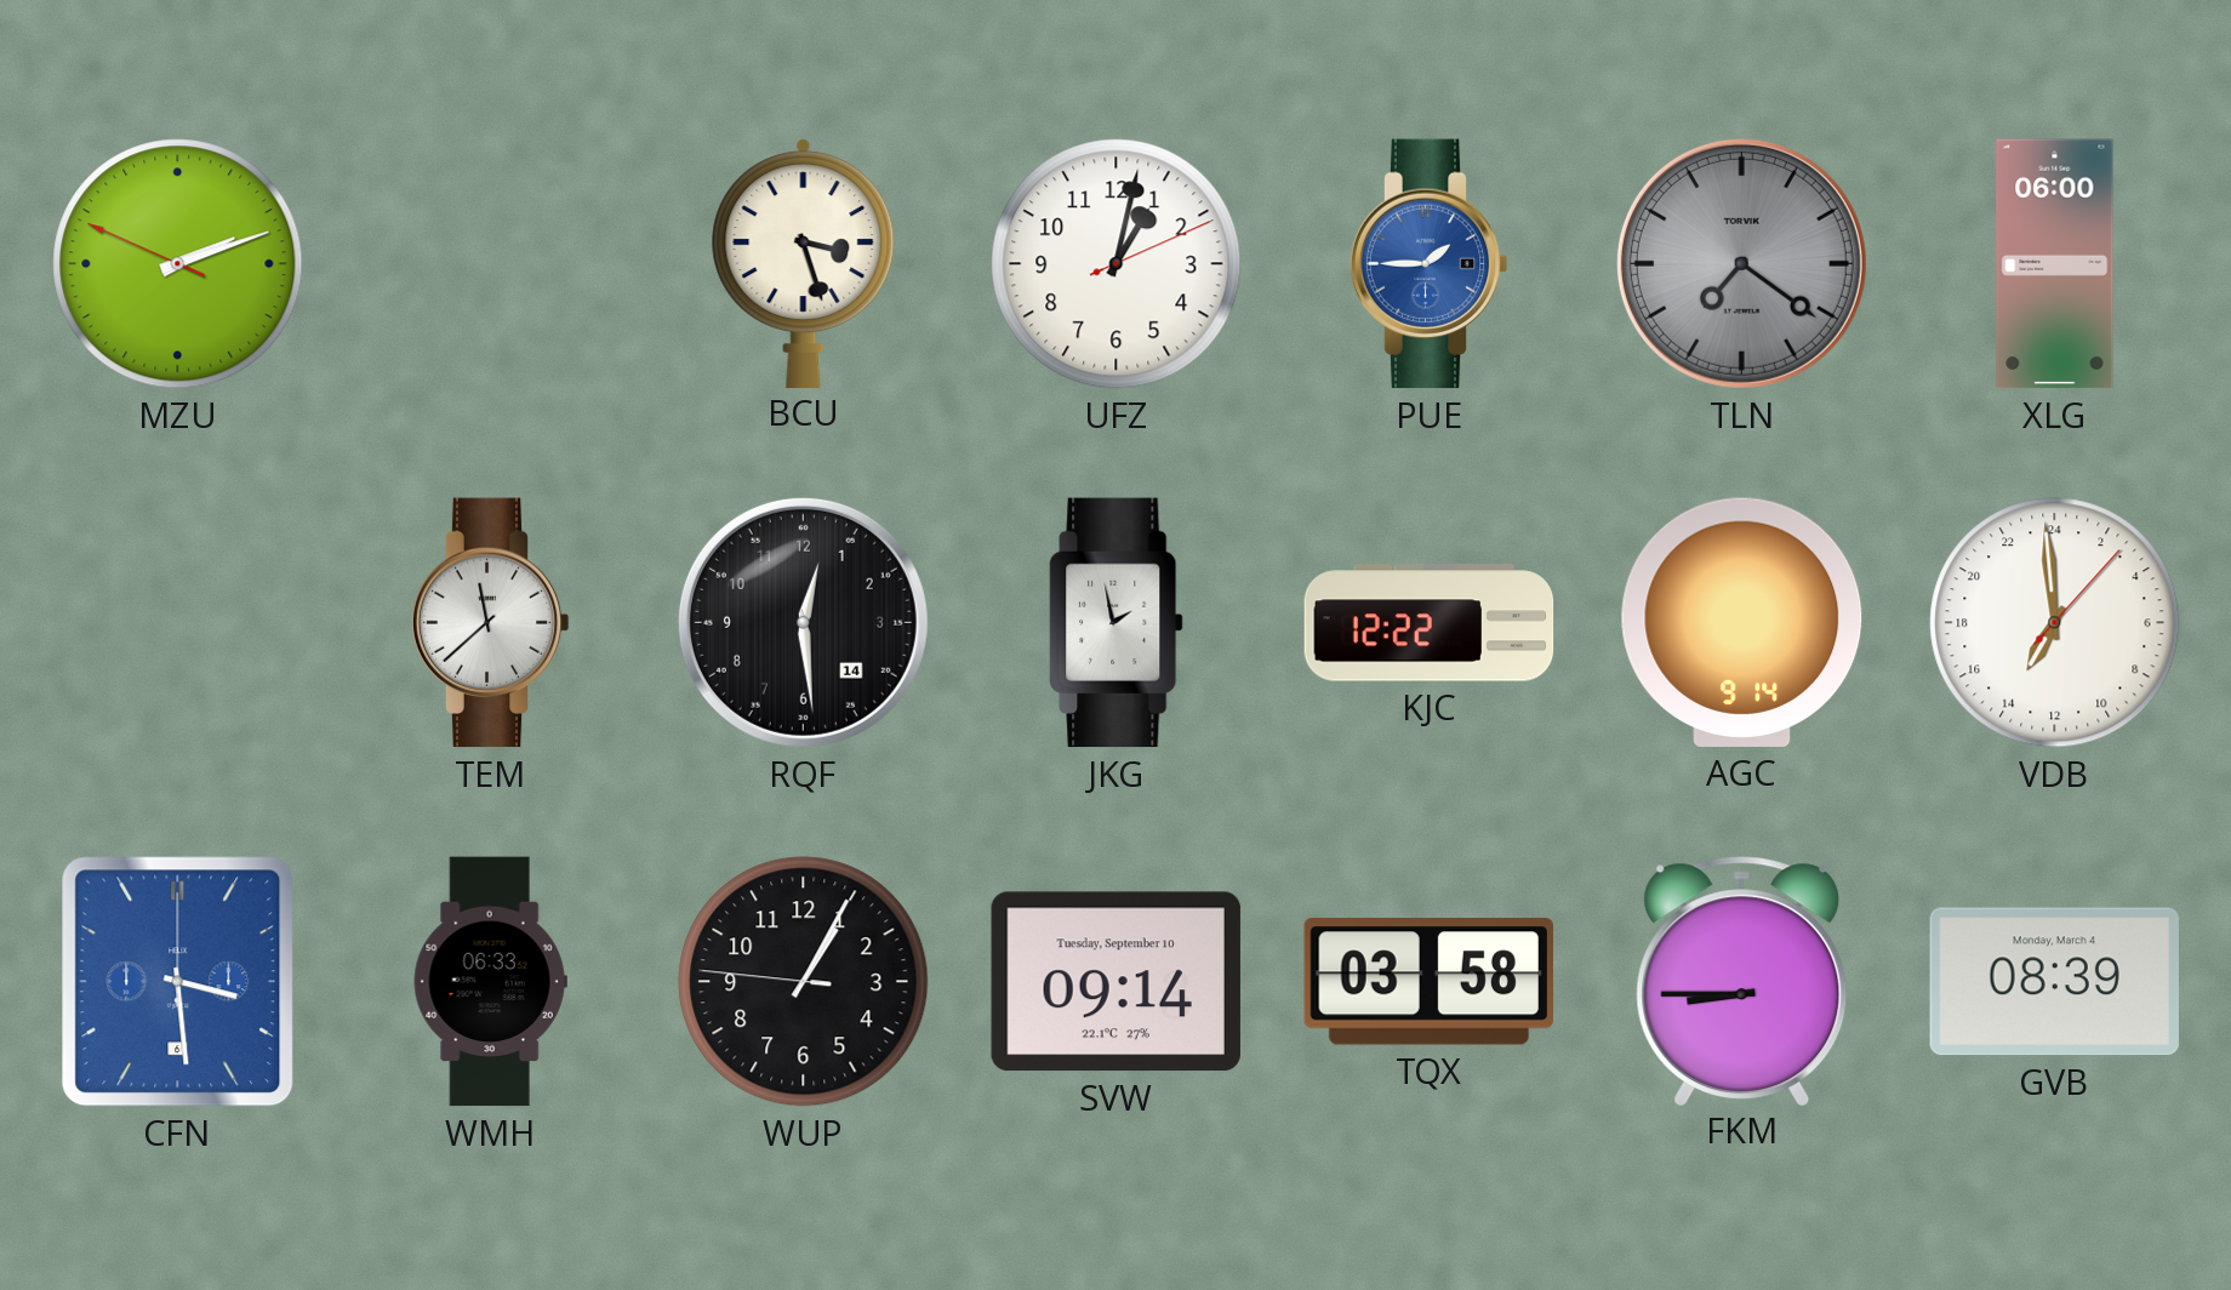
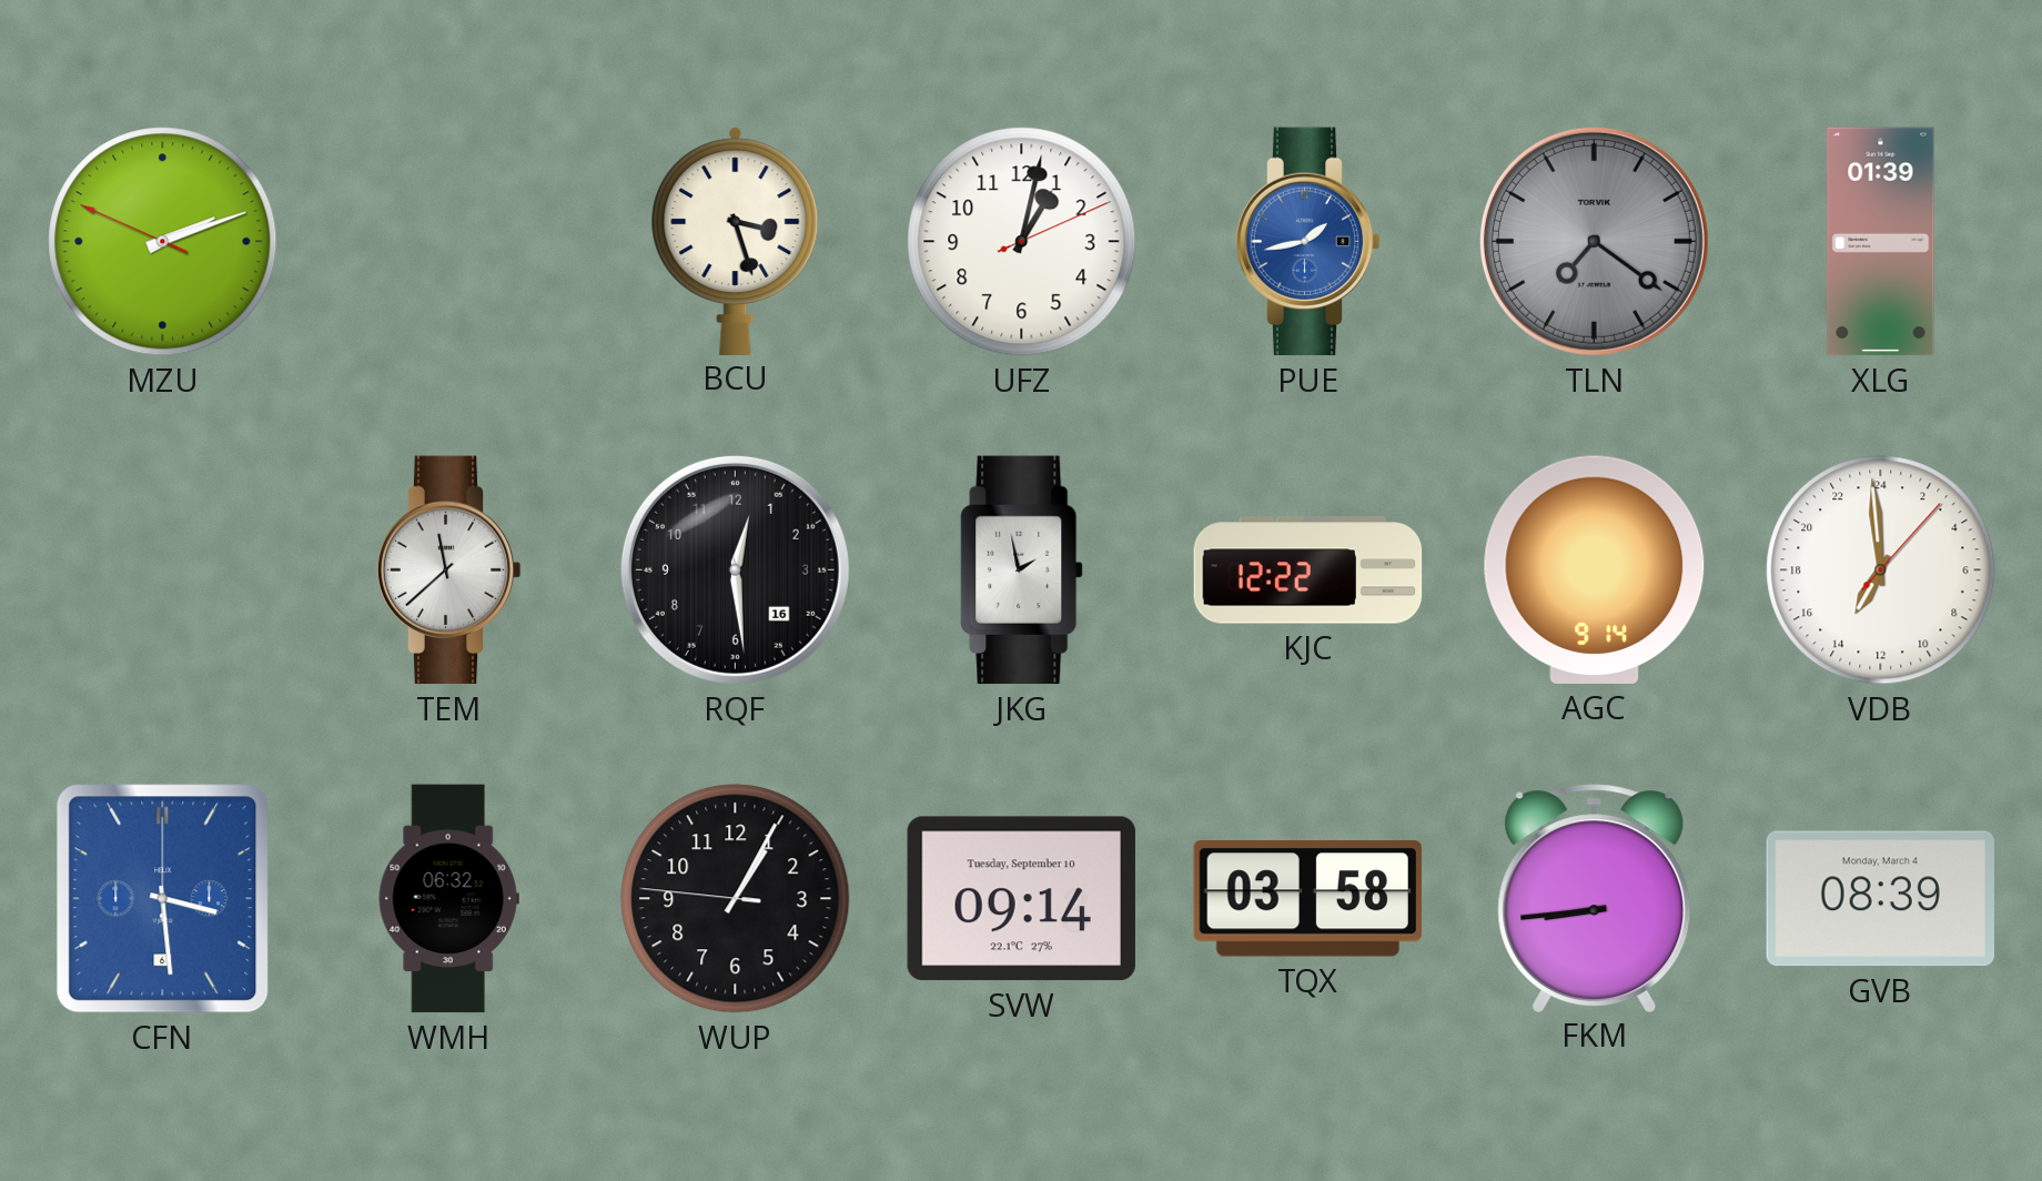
PUE: 1:45 -> 1:43 (1307, 242)
XLG: 06:00 -> 01:39 (1881, 242)
RQF date: 14 -> 16 (735, 569)
WMH: 06:33 -> 06:32 (448, 899)
FKM: 8:45 -> 8:44 (1595, 898)
